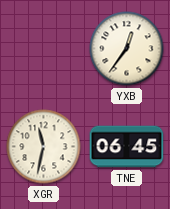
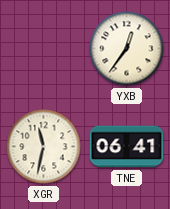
TNE: 06:45 -> 06:41 (127, 147)
